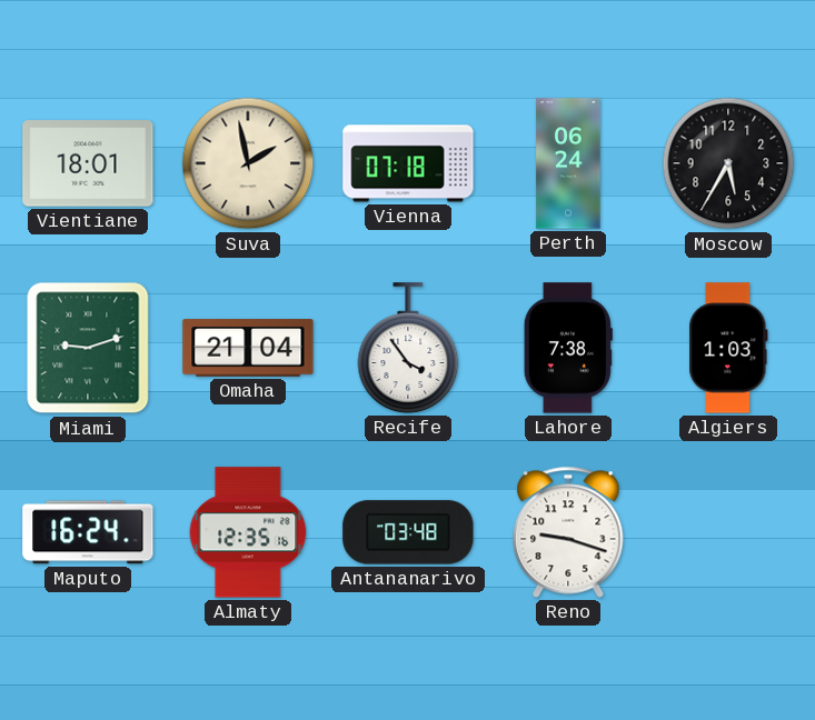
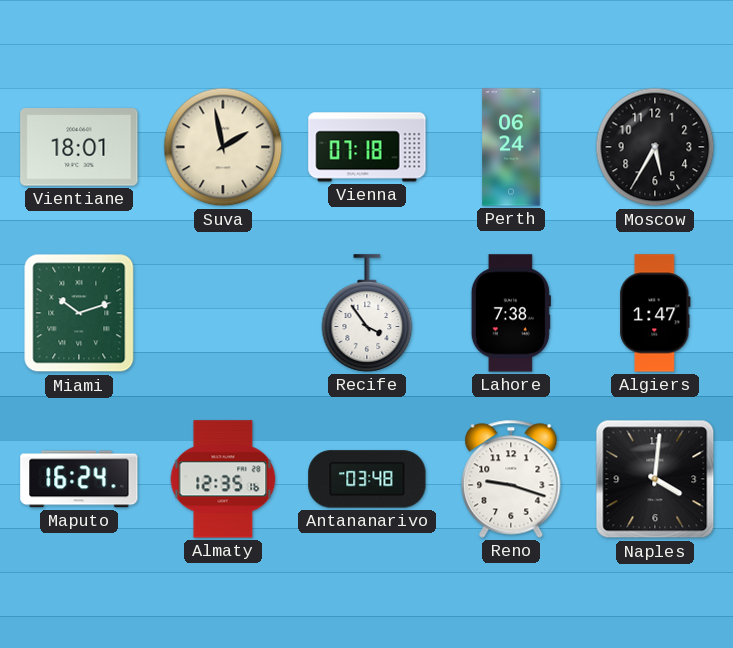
Miami: 9:12 -> 10:12 (79, 313)
Omaha: 21:04 -> none (248, 348)
Algiers: 1:03 -> 1:47 (655, 313)
Naples: none -> 4:01 (655, 479)
